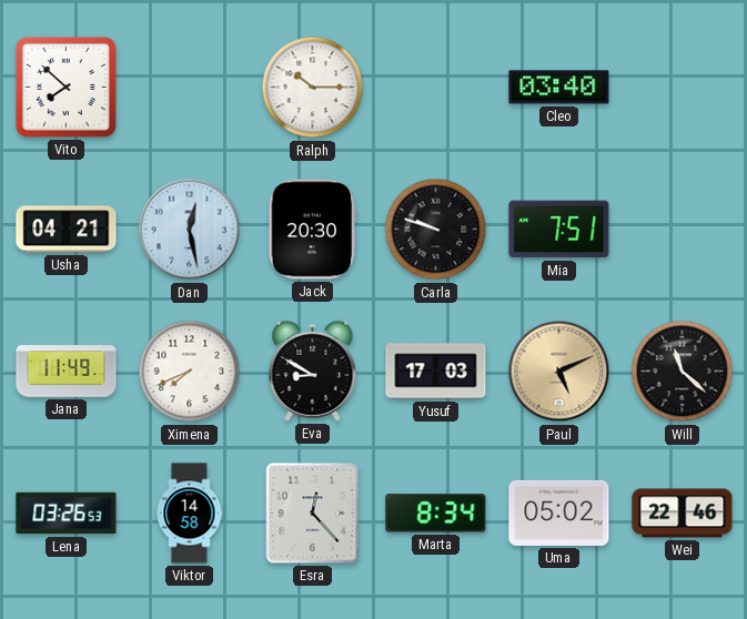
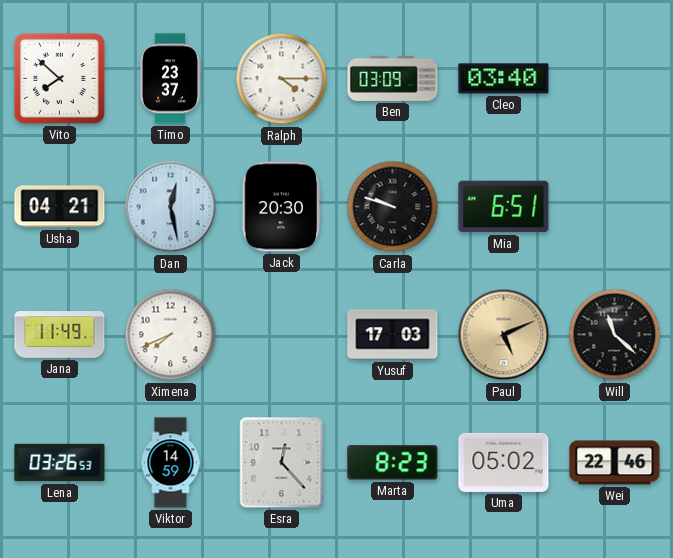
Timo: none -> 23:37 (170, 79)
Ralph: 10:15 -> 4:15 (282, 79)
Ben: none -> 03:09 (393, 78)
Mia: 7:51 -> 6:51 (504, 207)
Eva: 8:50 -> none (313, 371)
Viktor: 14:58 -> 14:59 (171, 463)
Marta: 8:34 -> 8:23 (393, 463)
